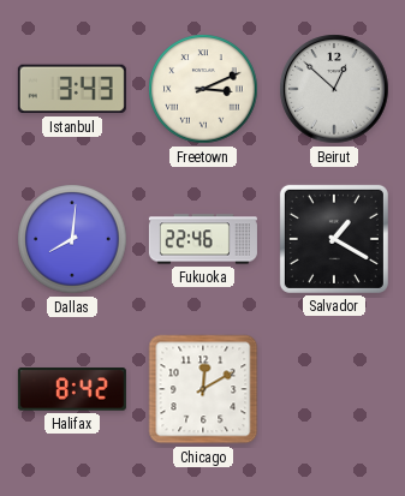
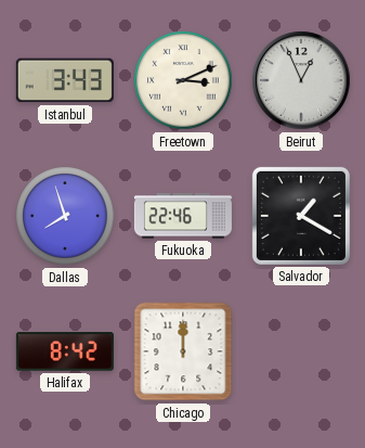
Beirut: 12:52 -> 12:56 (301, 80)
Dallas: 8:01 -> 7:57 (65, 216)
Chicago: 12:10 -> 12:00 (183, 351)
